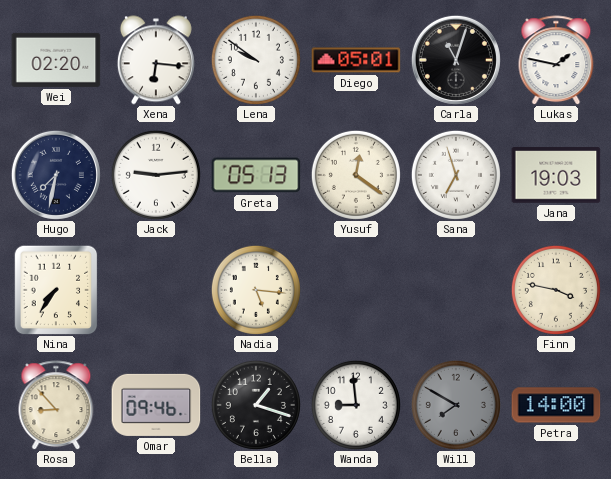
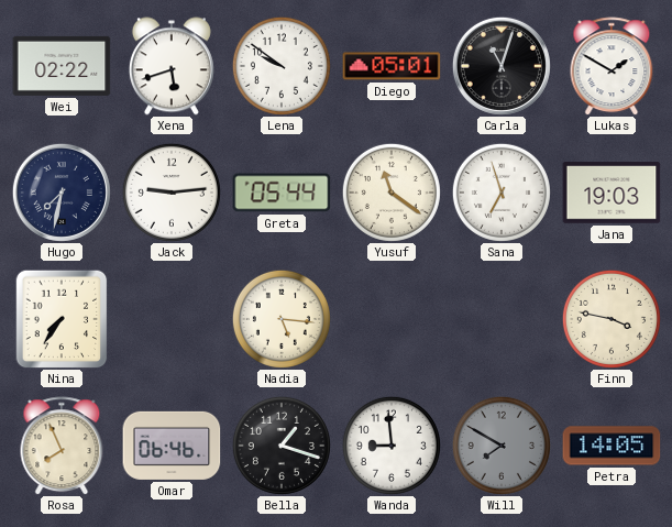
Wei: 02:20 -> 02:22 (62, 66)
Xena: 6:16 -> 5:42 (172, 66)
Lukas: 1:47 -> 1:50 (612, 66)
Greta: 05:13 -> 05:44 (282, 193)
Yusuf: 12:21 -> 11:21 (392, 193)
Rosa: 8:53 -> 7:56 (62, 446)
Omar: 09:46 -> 06:46 (172, 446)
Petra: 14:00 -> 14:05 (612, 446)
